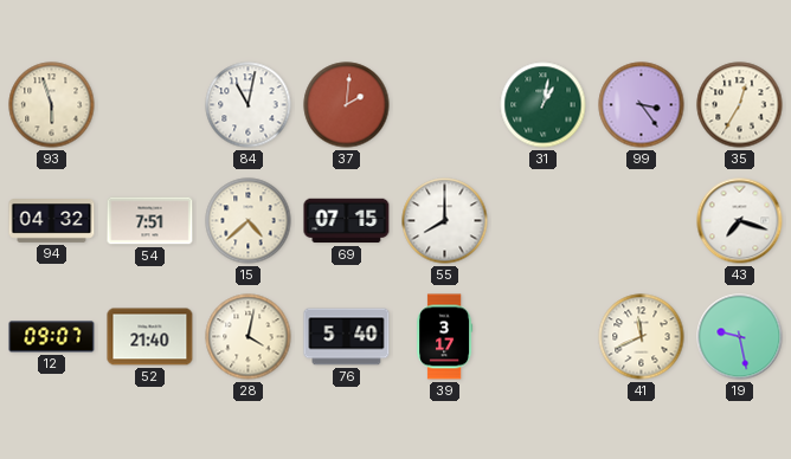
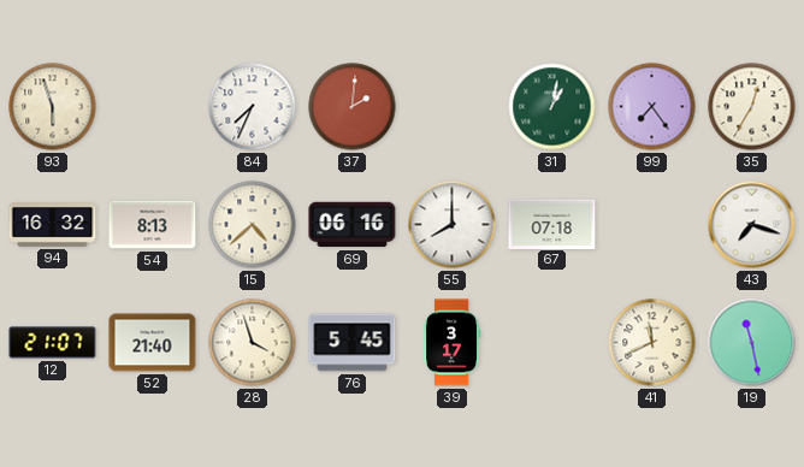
84: 11:02 -> 7:34 (253, 107)
99: 3:24 -> 7:24 (652, 107)
94: 04:32 -> 16:32 (53, 225)
54: 7:51 -> 8:13 (153, 225)
69: 07:15 -> 06:16 (353, 225)
67: none -> 07:18 (552, 224)
12: 09:07 -> 21:07 (53, 343)
28: 4:02 -> 3:57 (253, 343)
76: 5:40 -> 5:45 (353, 343)
19: 9:28 -> 11:28 (752, 343)
